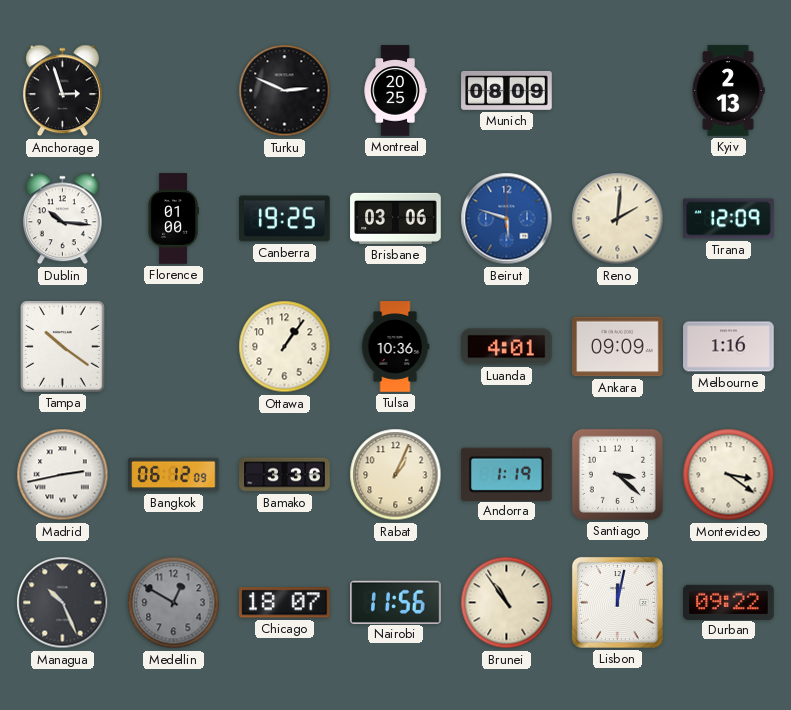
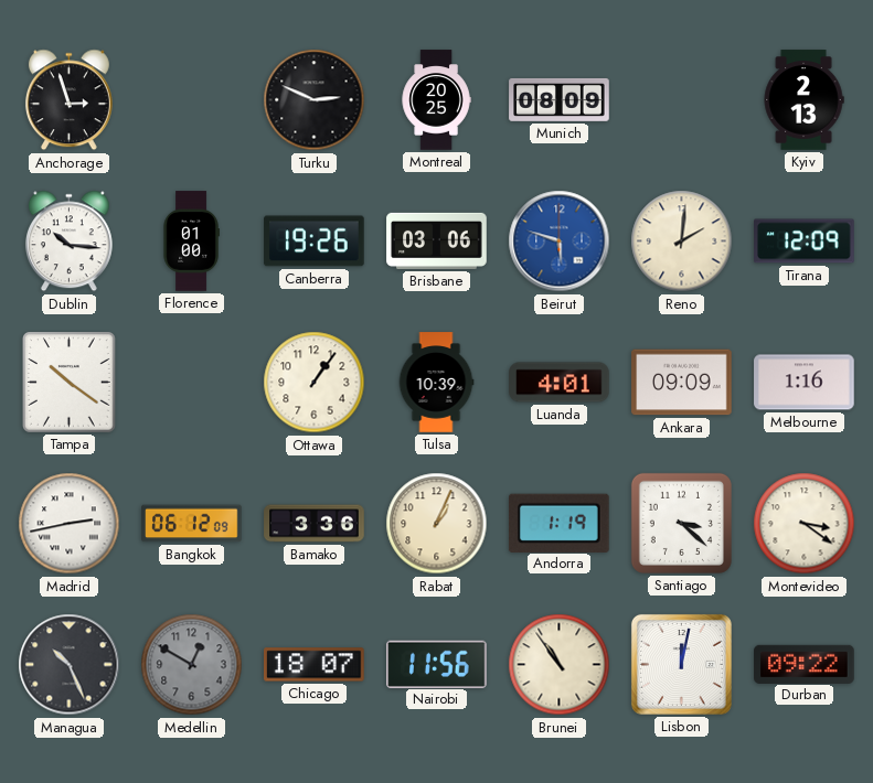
Canberra: 19:25 -> 19:26 (315, 242)
Tulsa: 10:36 -> 10:39 (436, 383)
